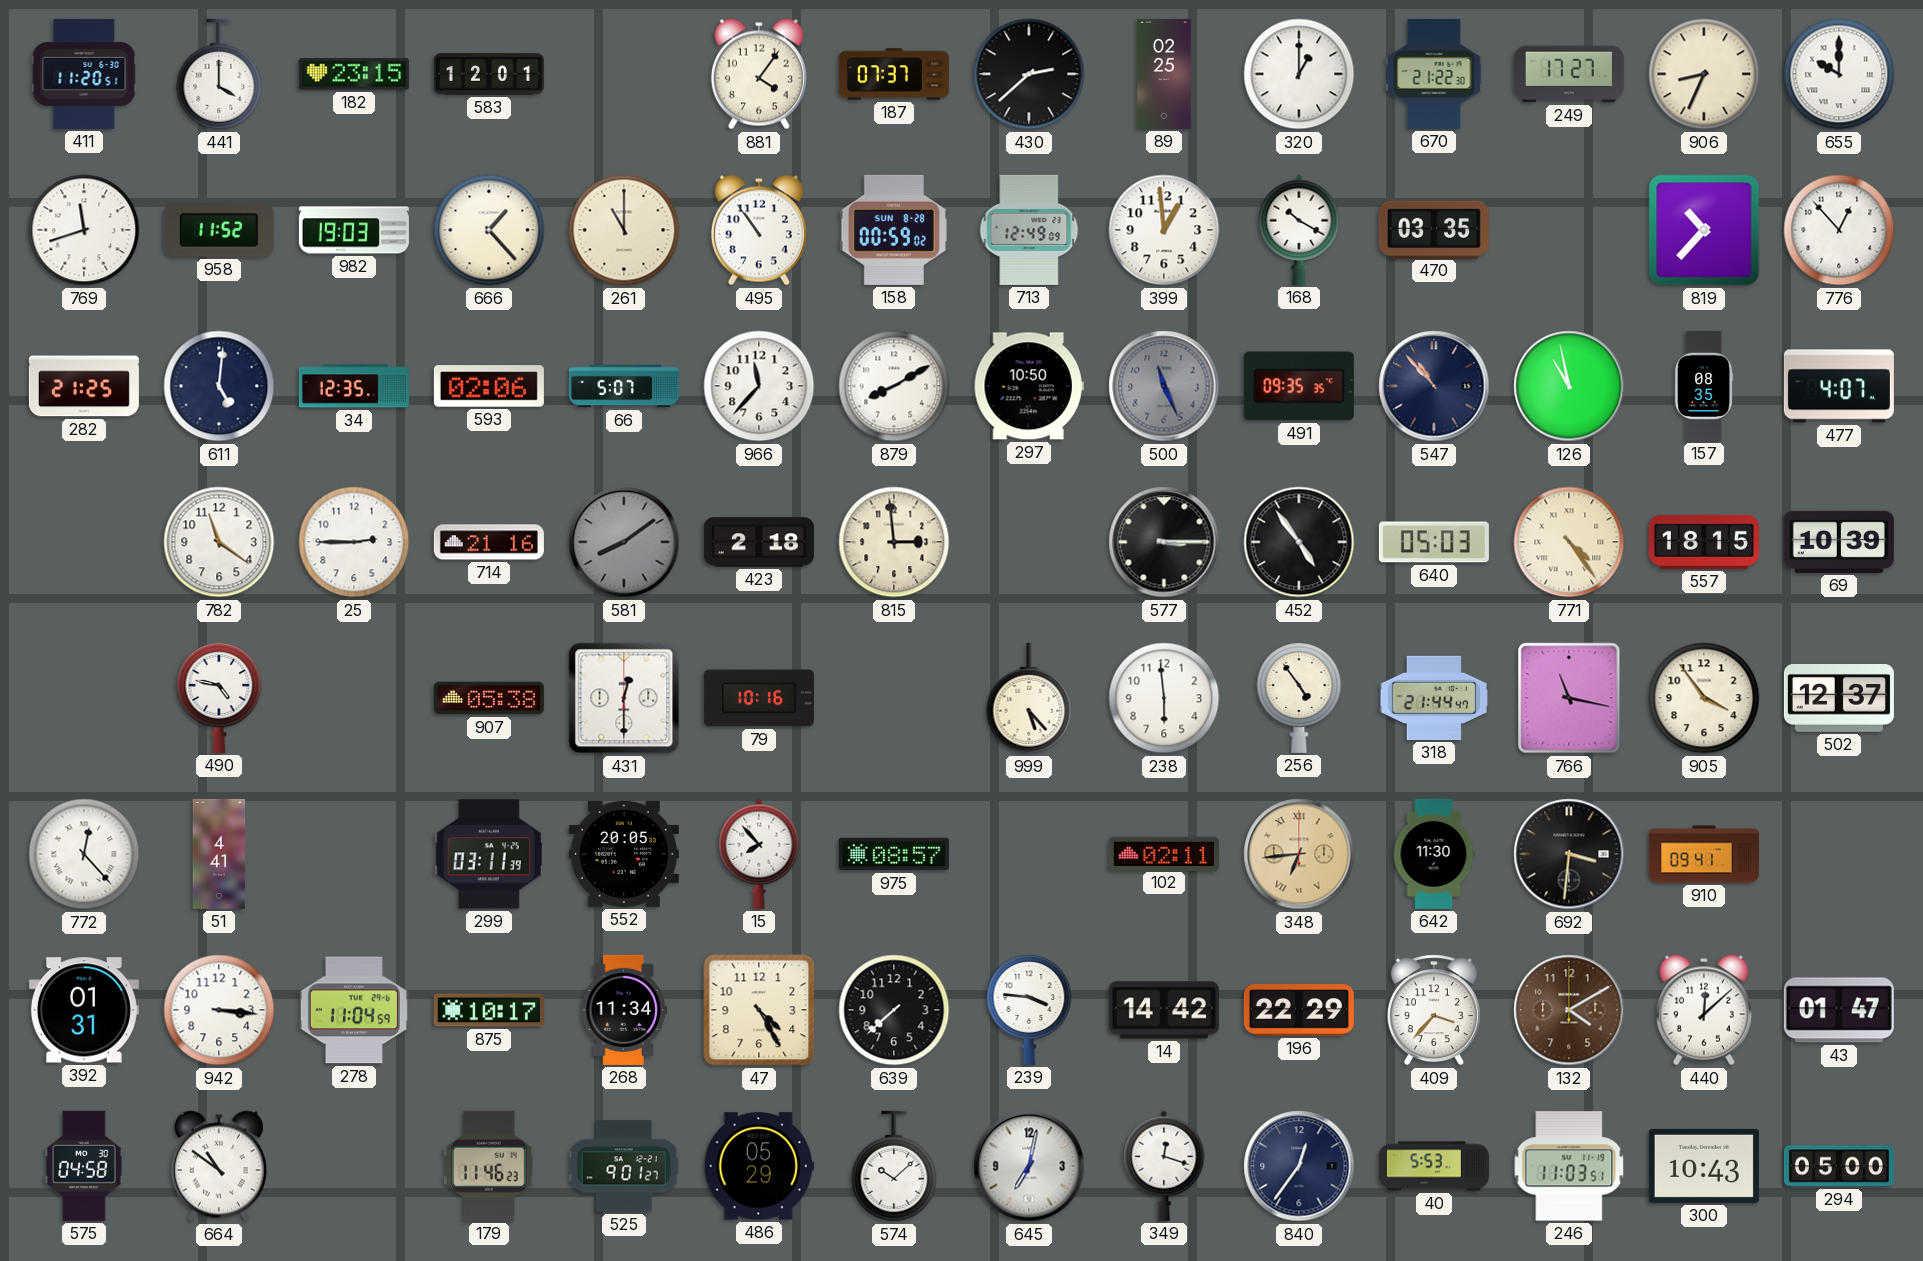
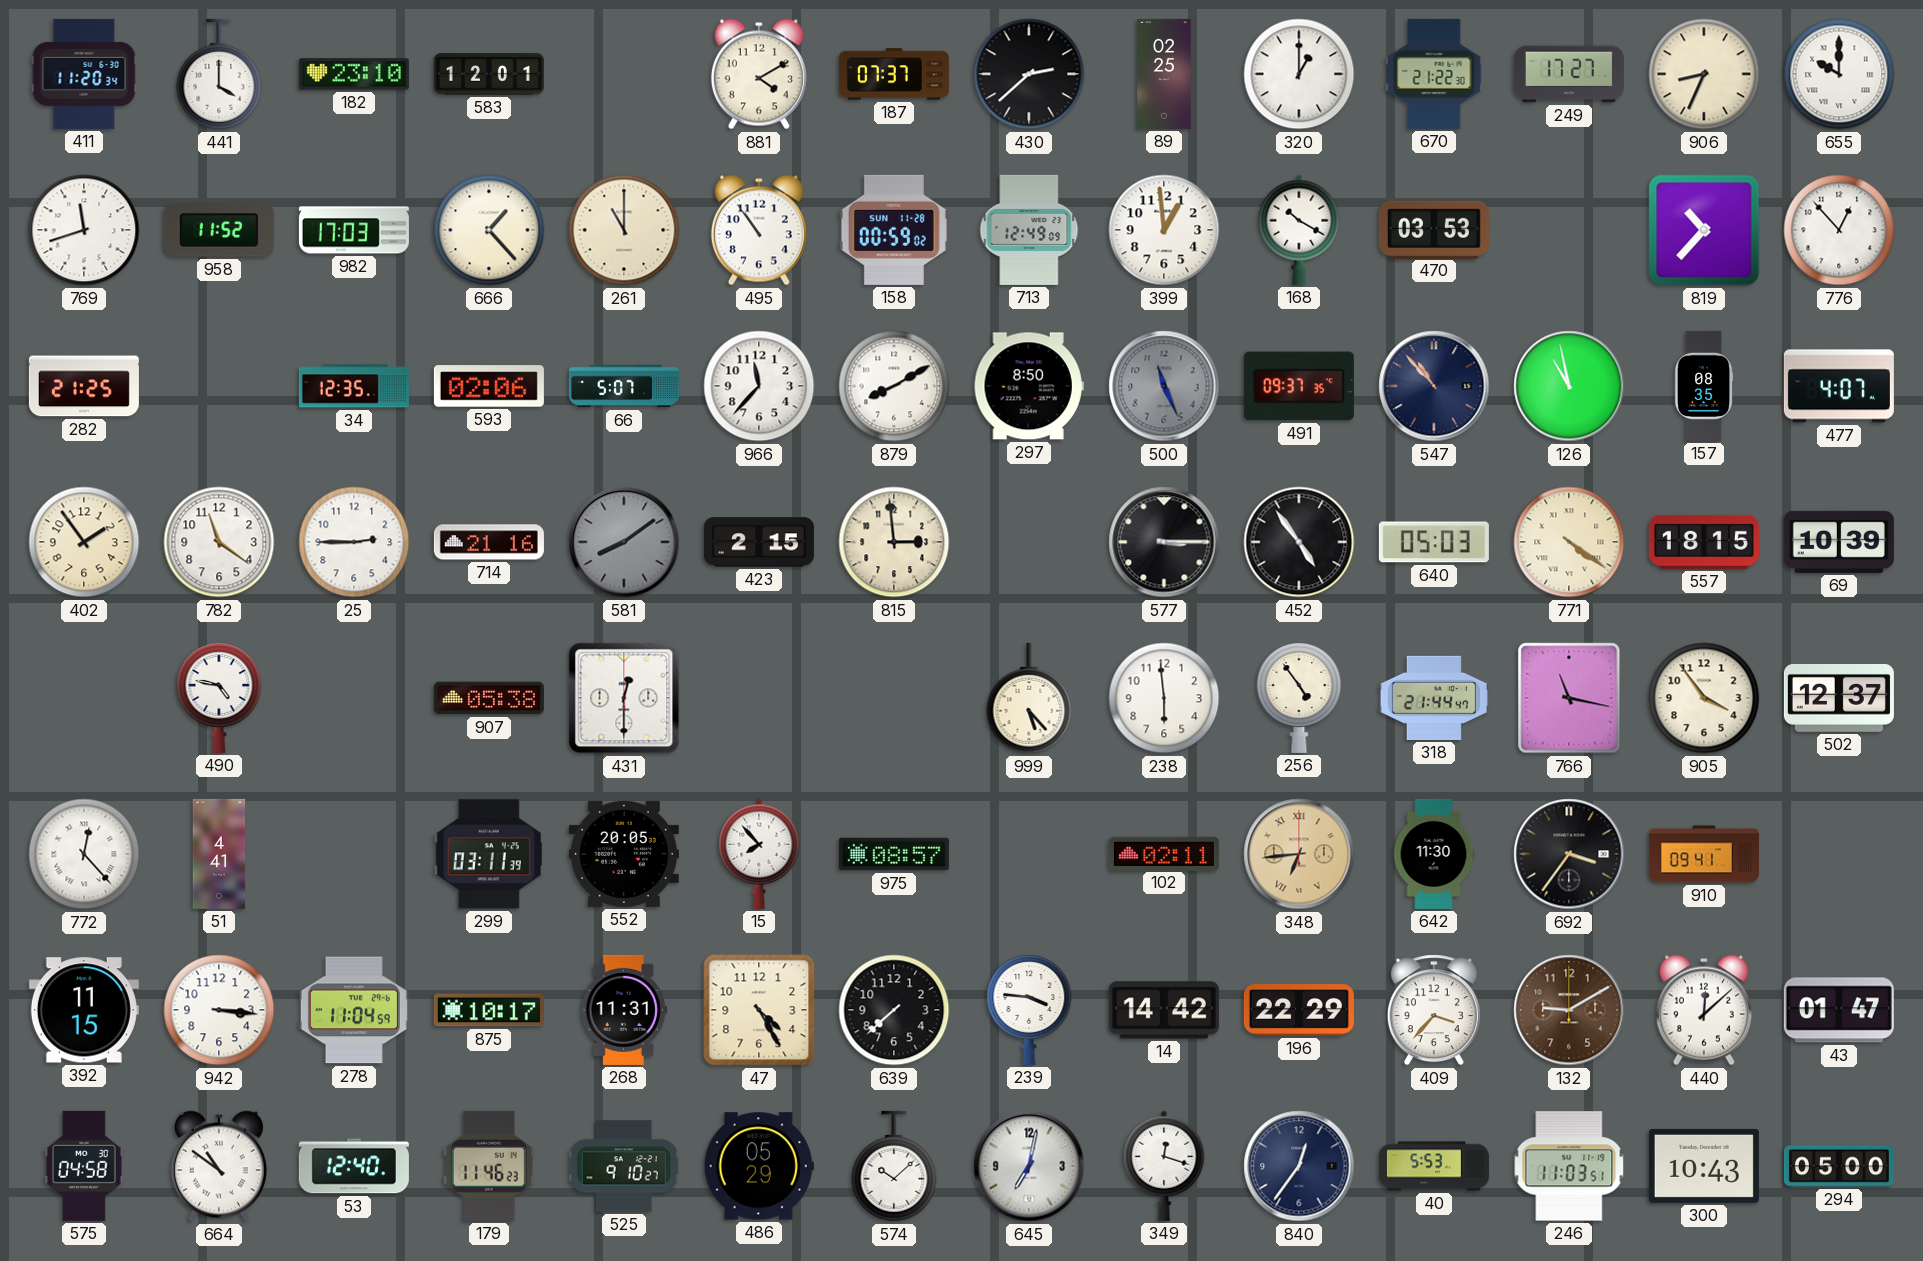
411: 11:20:51 -> 11:20:34 (84, 74)
182: 23:15 -> 23:10 (354, 74)
881: 4:06 -> 4:10 (759, 74)
982: 19:03 -> 17:03 (354, 230)
158 date: SUN 8-28 -> SUN 11-28 (894, 230)
470: 03:35 -> 03:53 (1434, 229)
611: 5:01 -> none (219, 386)
297: 10:50 -> 8:50 (1029, 386)
491: 09:35 -> 09:37 (1299, 386)
402: none -> 1:54 (84, 542)
423: 2:18 -> 2:15 (759, 542)
771: 4:24 -> 4:21 (1569, 542)
79: 10:16 -> none (759, 698)
692: 3:31 -> 3:36 (1569, 854)
392: 01:31 -> 11:15 (84, 1010)
268: 11:34 -> 11:31 (623, 1010)
132: 4:10 -> 9:10 (1569, 1010)
53: none -> 12:40 (354, 1166)
525: 9:01 -> 9:10 (624, 1166)
